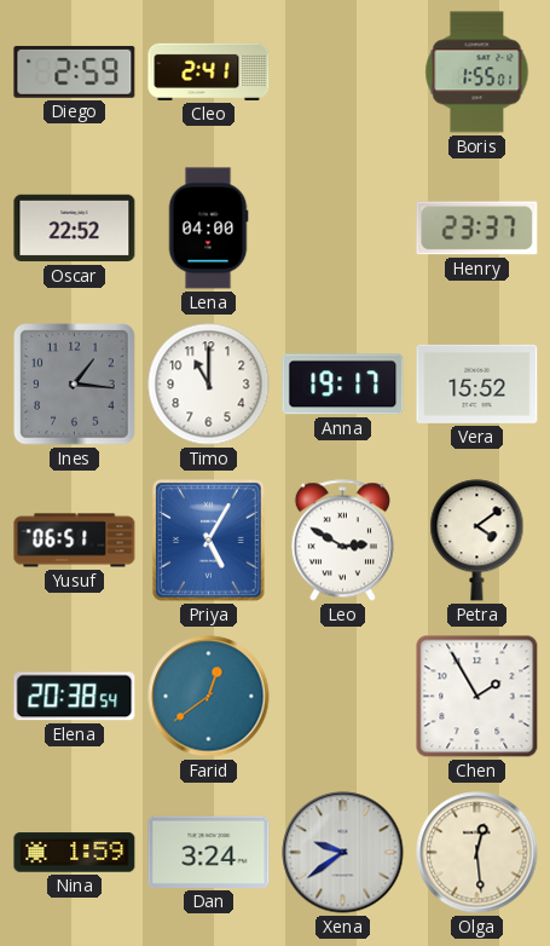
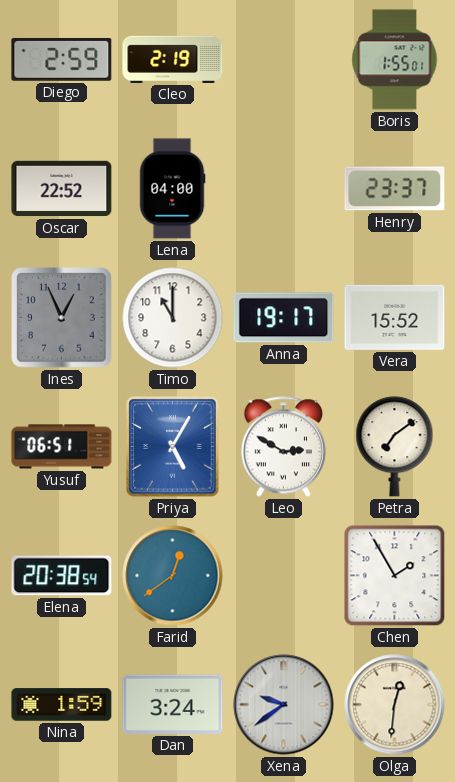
Cleo: 2:41 -> 2:19 (173, 59)
Ines: 1:16 -> 12:56 (62, 318)
Petra: 4:09 -> 7:09 (395, 447)
Olga: 12:29 -> 12:31 (395, 705)
